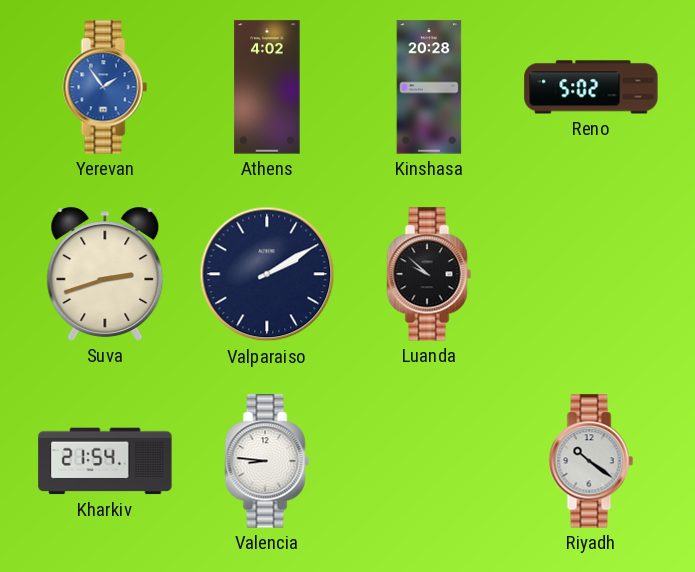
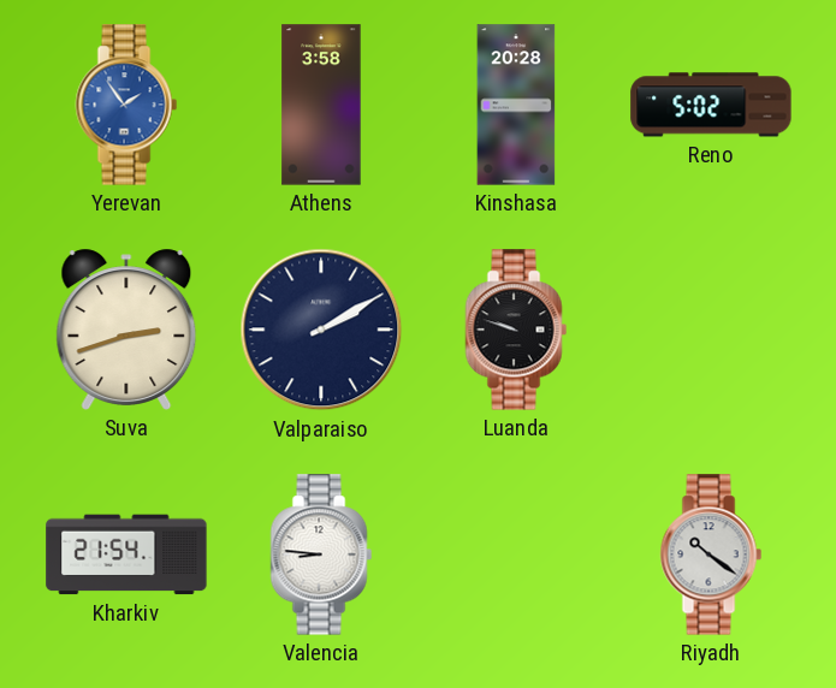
Athens: 4:02 -> 3:58 (321, 105)
Luanda: 9:52 -> 9:48 (516, 330)
